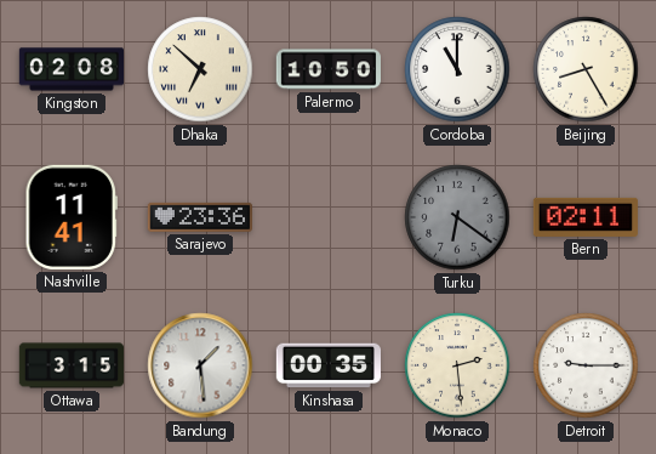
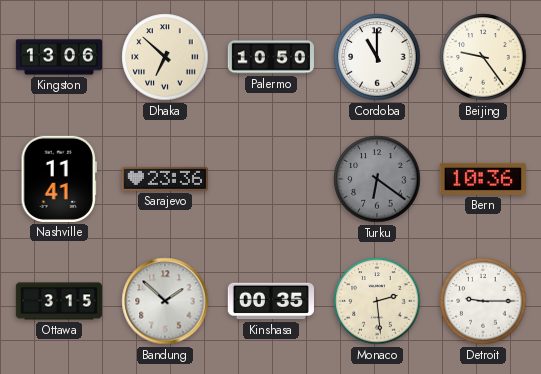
Kingston: 02:08 -> 13:06 (58, 57)
Beijing: 8:25 -> 9:24 (483, 57)
Bern: 02:11 -> 10:36 (483, 179)
Bandung: 1:29 -> 1:52 (165, 301)
